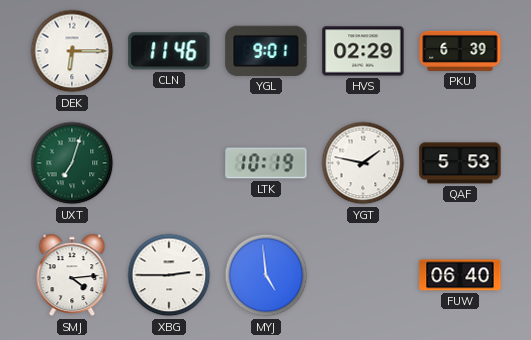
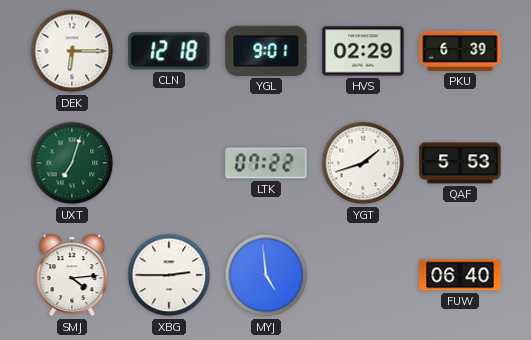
CLN: 11:46 -> 12:18 (169, 51)
LTK: 10:19 -> 07:22 (266, 163)
YGT: 1:47 -> 1:42 (363, 163)
